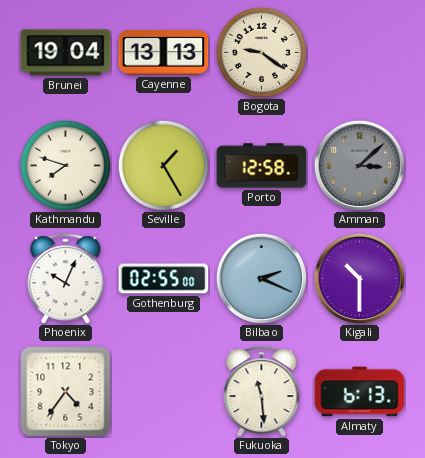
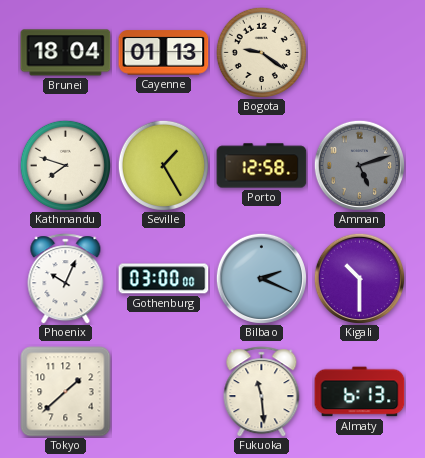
Brunei: 19:04 -> 18:04 (66, 53)
Cayenne: 13:13 -> 01:13 (164, 53)
Amman: 3:08 -> 5:12 (359, 165)
Gothenburg: 02:55 -> 03:00 (164, 279)
Tokyo: 4:36 -> 1:38 (66, 392)
